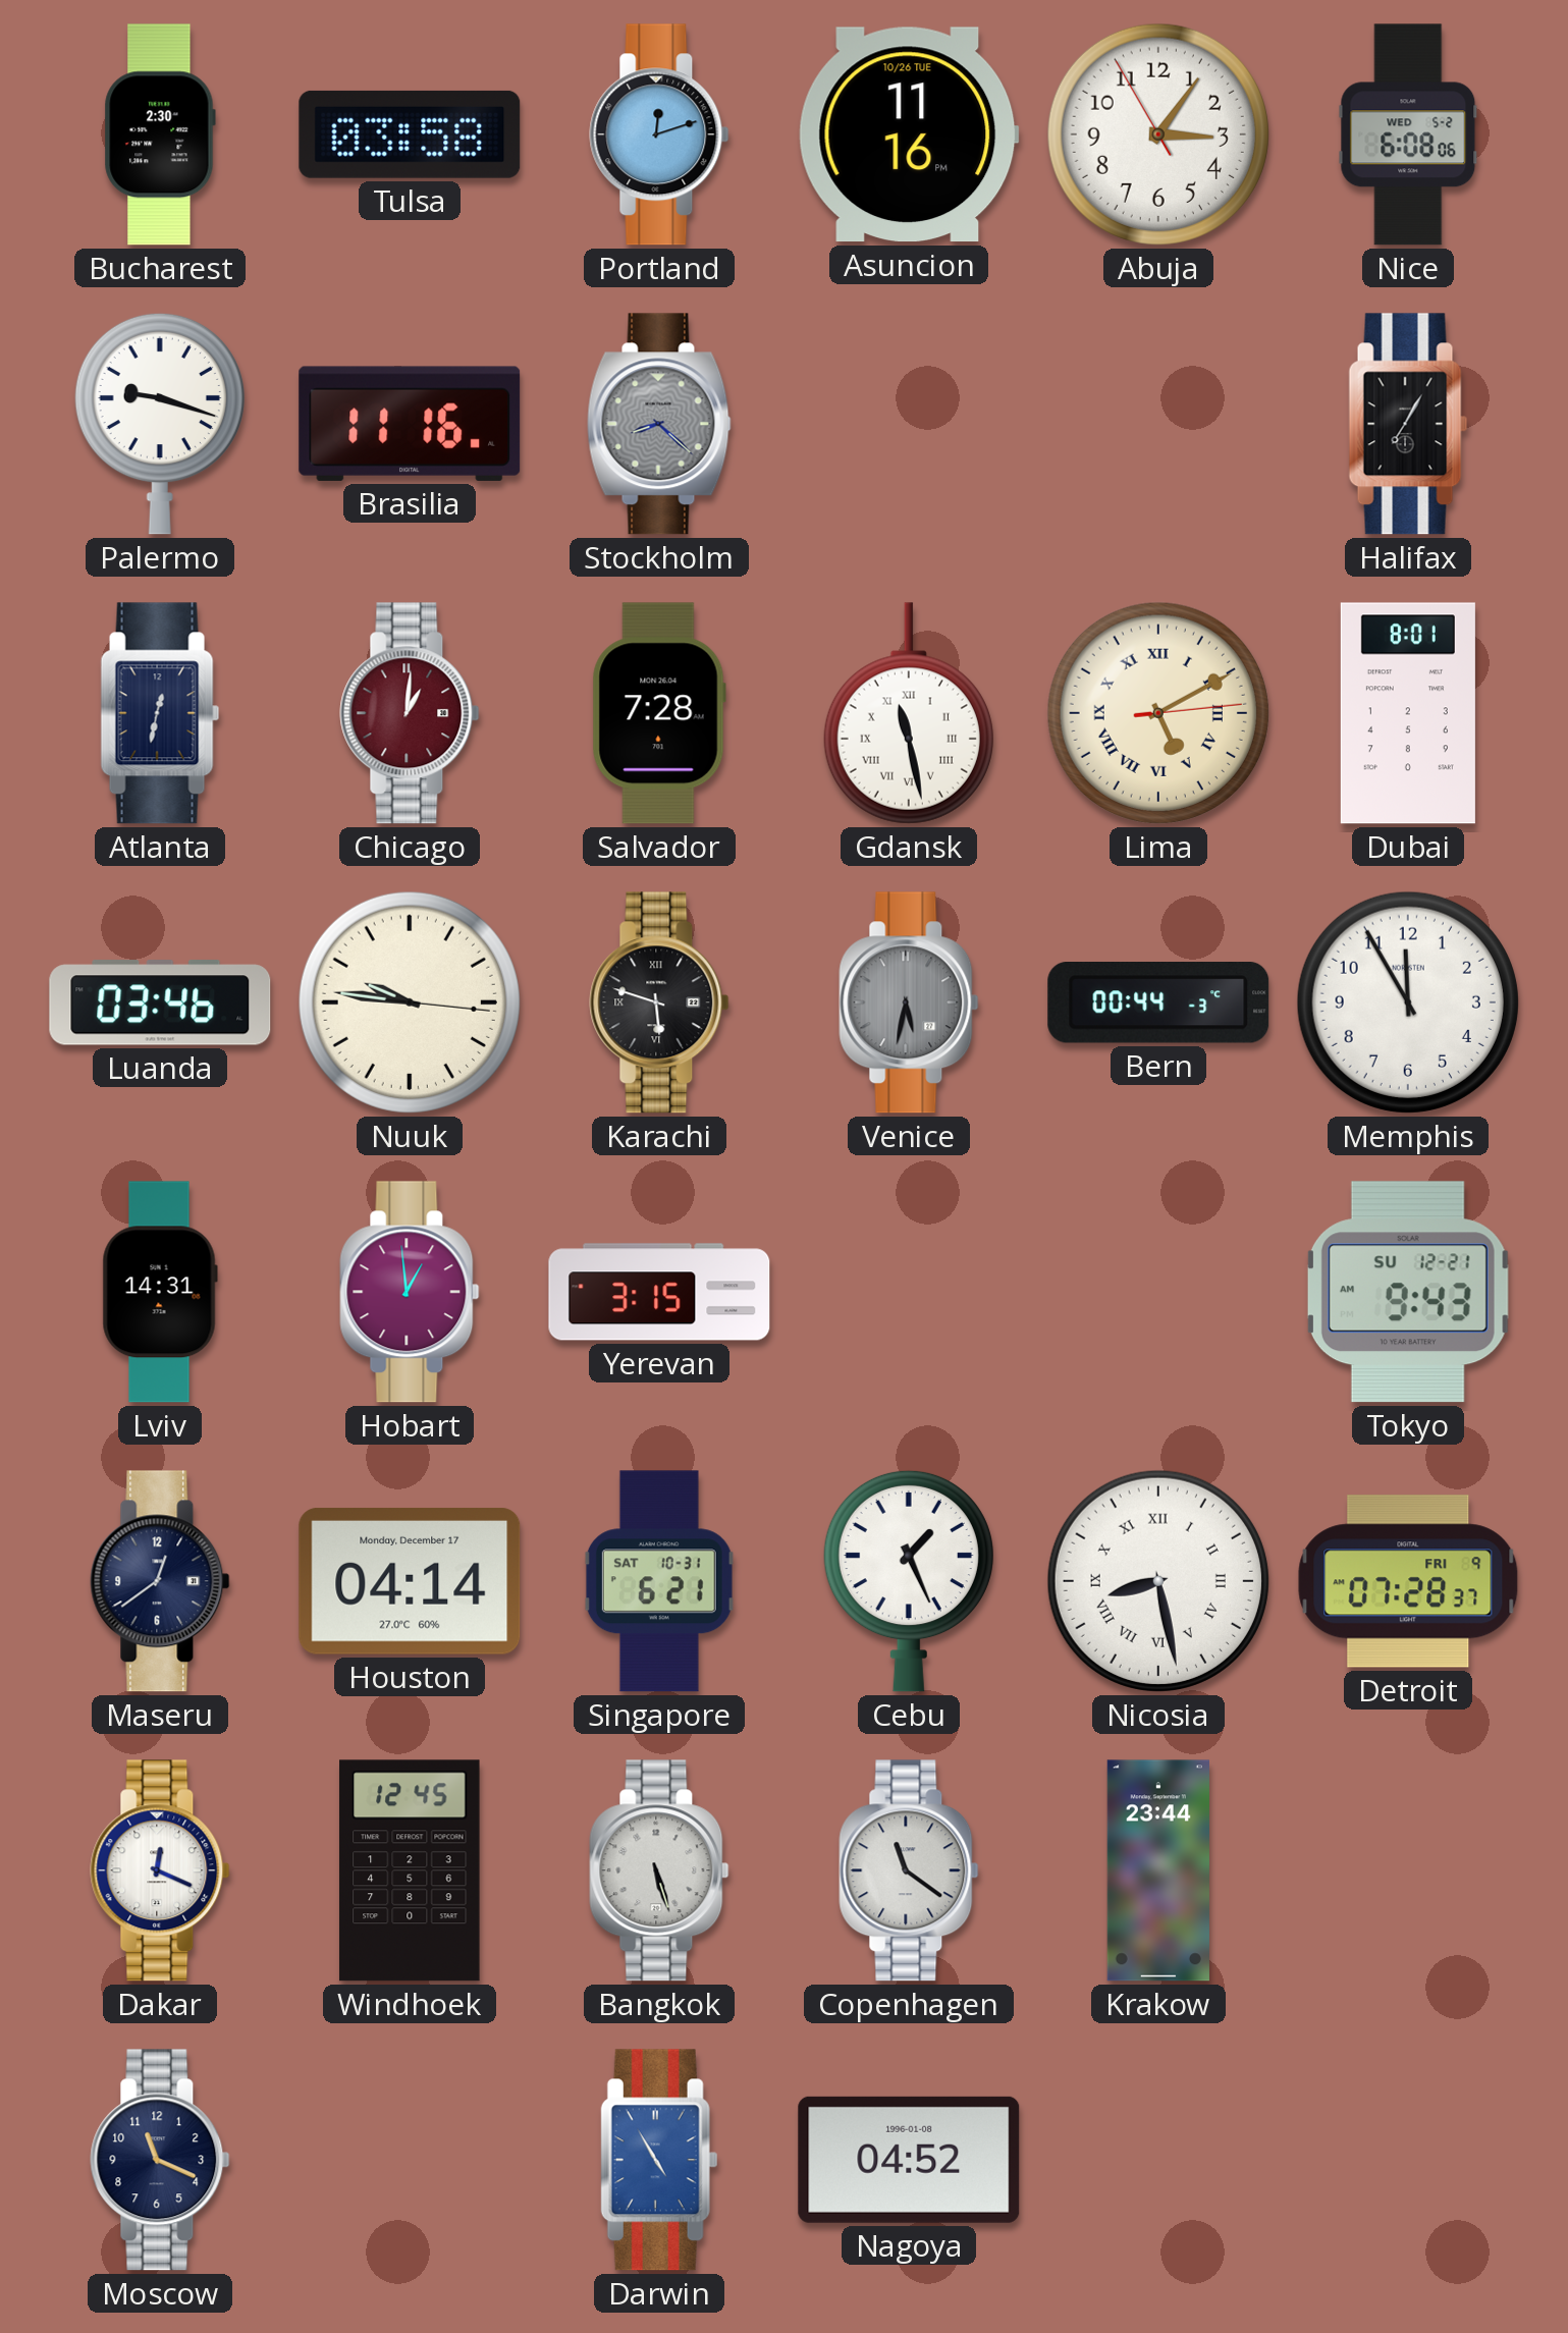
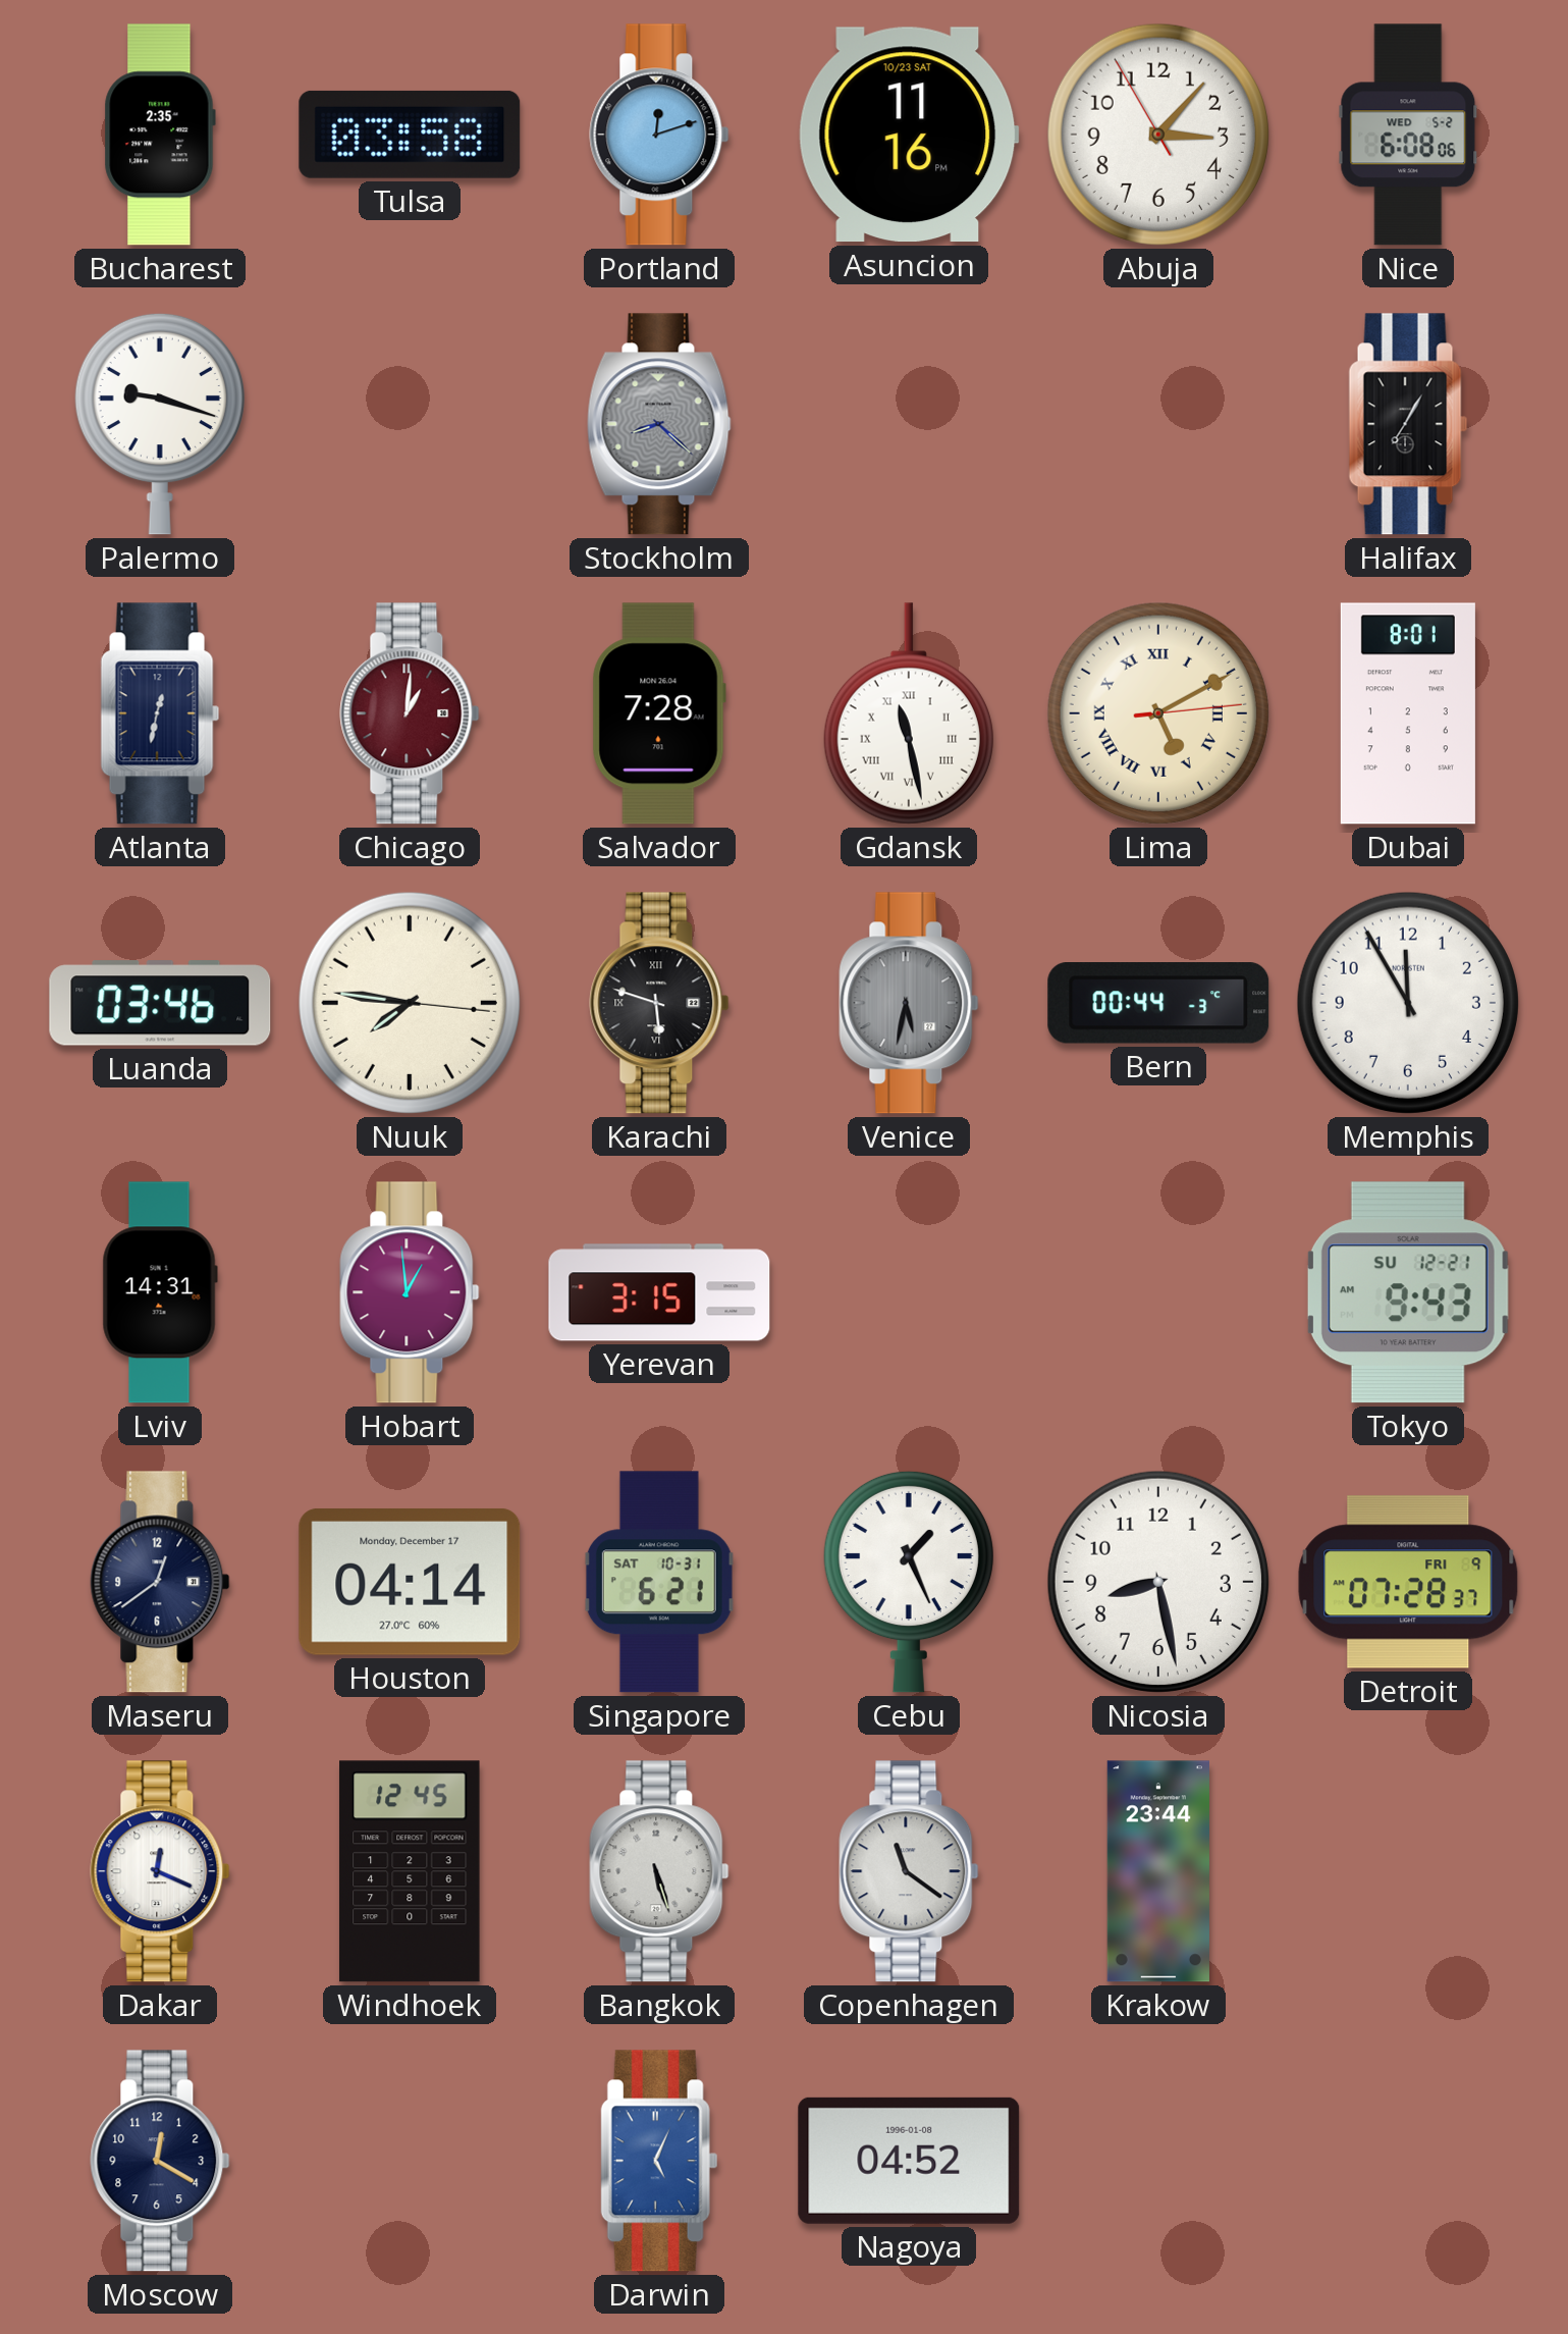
Bucharest: 2:30 -> 2:35 (160, 135)
Asuncion date: 10/26 TUE -> 10/23 SAT (909, 135)
Abuja: 3:05 -> 3:06 (1158, 135)
Brasilia: 11:16 -> none (410, 424)
Nuuk: 9:46 -> 7:46 (410, 1003)
Nicosia numerals: Roman -> Arabic (1158, 1582)
Moscow: 11:19 -> 12:20 (160, 2161)
Darwin: 4:55 -> 5:04 (659, 2161)
